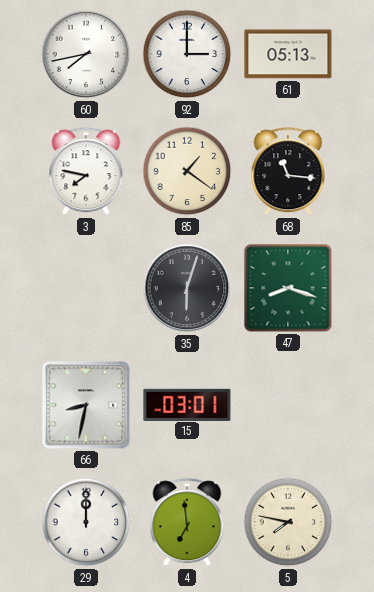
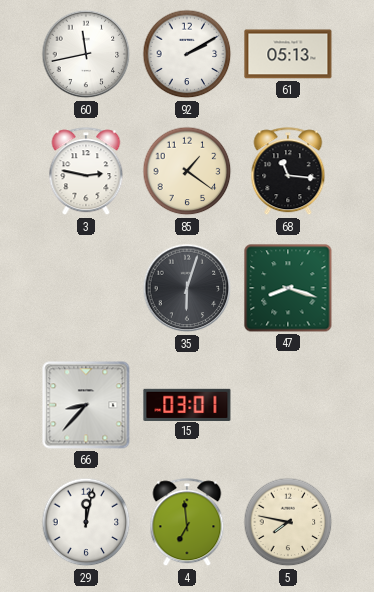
60: 7:43 -> 11:43 (86, 54)
92: 3:00 -> 2:10 (187, 54)
3: 7:47 -> 2:47 (86, 172)
66: 8:32 -> 8:37 (86, 405)
29: 12:00 -> 12:02 (86, 522)
